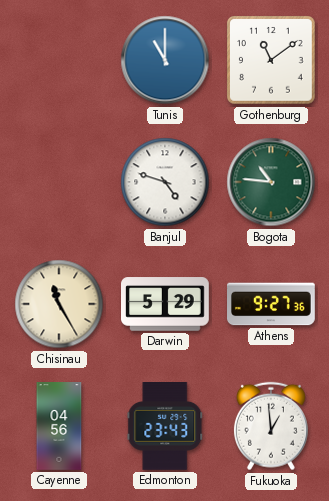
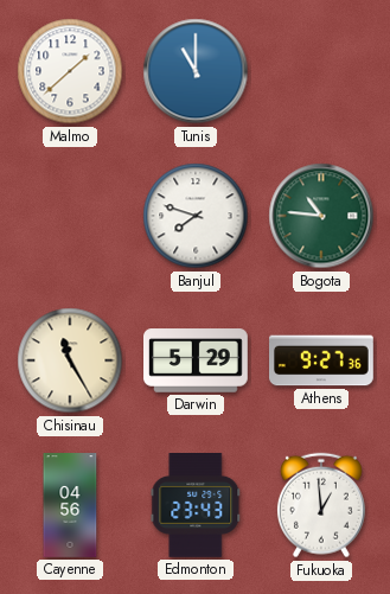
Malmo: none -> 1:38 (70, 71)
Gothenburg: 11:09 -> none (272, 61)
Banjul: 4:48 -> 7:48 (196, 216)
